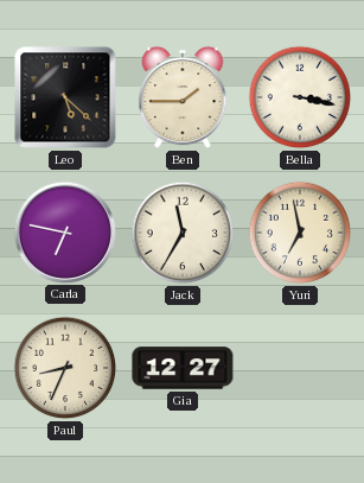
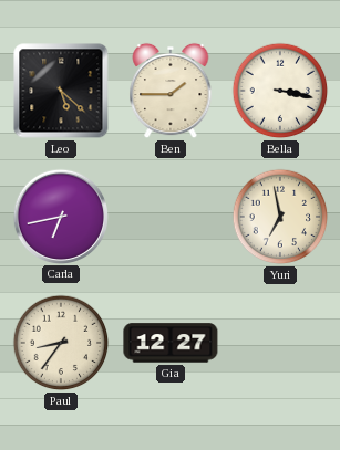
Carla: 6:47 -> 6:43 (60, 216)
Jack: 11:35 -> none (183, 233)
Paul: 8:34 -> 8:36 (61, 343)
